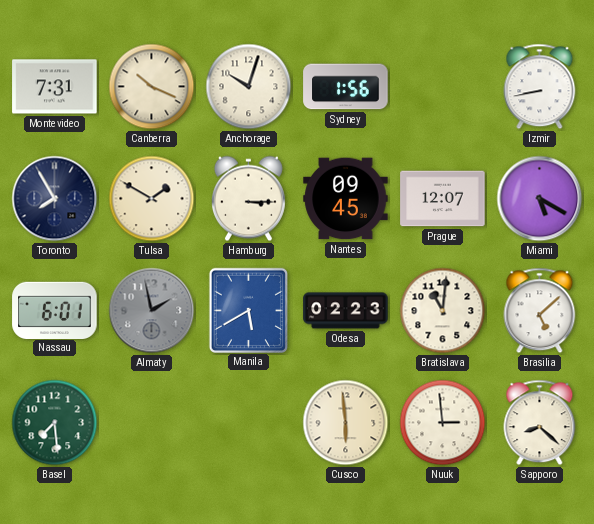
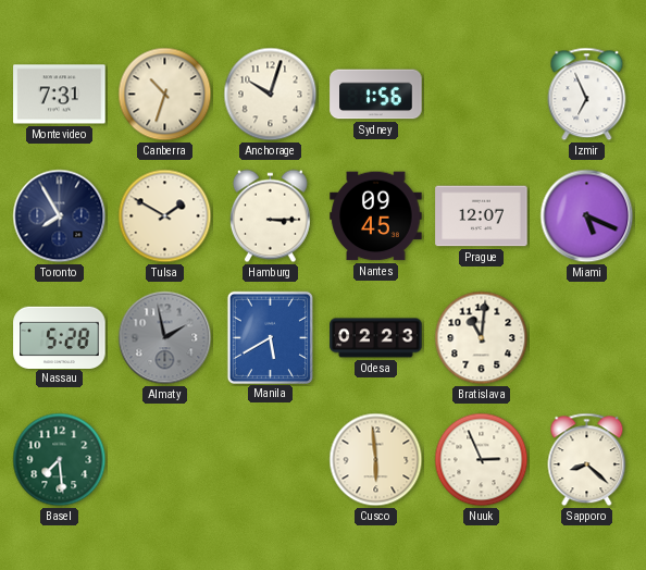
Canberra: 10:19 -> 10:33 (165, 95)
Izmir: 8:43 -> 6:56 (587, 95)
Miami: 5:20 -> 5:19 (587, 216)
Nassau: 6:01 -> 5:28 (60, 337)
Brasilia: 5:08 -> none (540, 311)
Nuuk: 2:59 -> 2:56 (482, 460)
